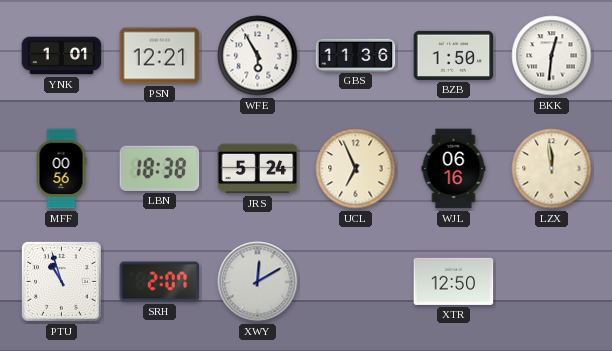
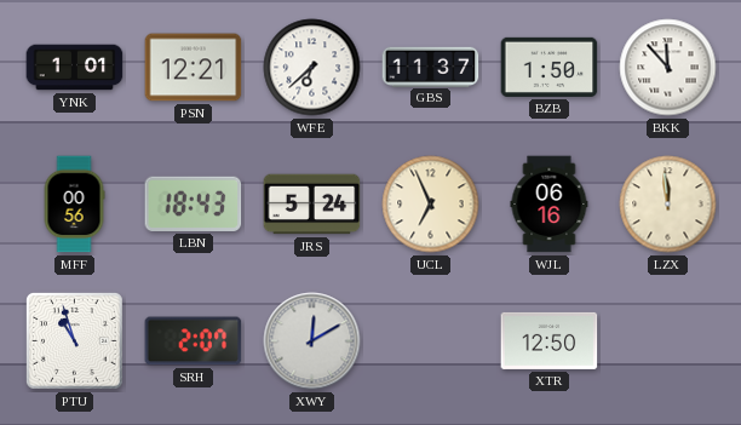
WFE: 5:55 -> 6:38 (312, 68)
GBS: 11:36 -> 11:37 (431, 67)
BKK: 12:31 -> 11:53 (668, 68)
LBN: 18:38 -> 18:43 (194, 203)
